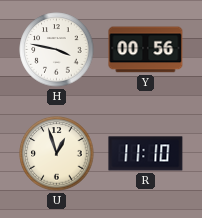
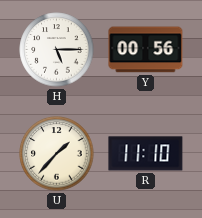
H: 3:47 -> 5:15 (57, 50)
U: 12:57 -> 1:37 (57, 154)
